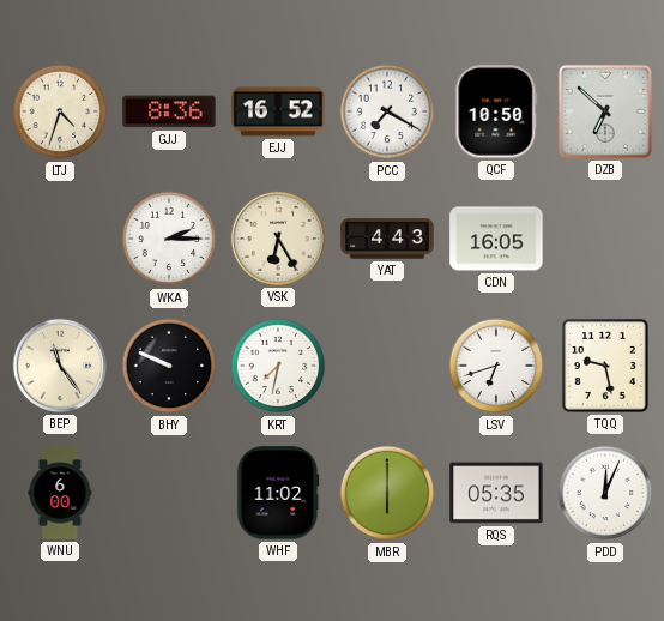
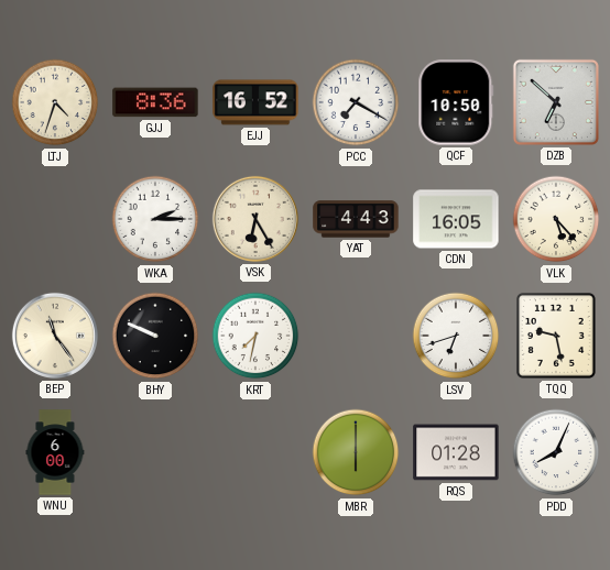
VLK: none -> 5:23 (556, 219)
WHF: 11:02 -> none (278, 493)
RQS: 05:35 -> 01:28 (456, 452)
PDD: 12:04 -> 8:04 (556, 452)
